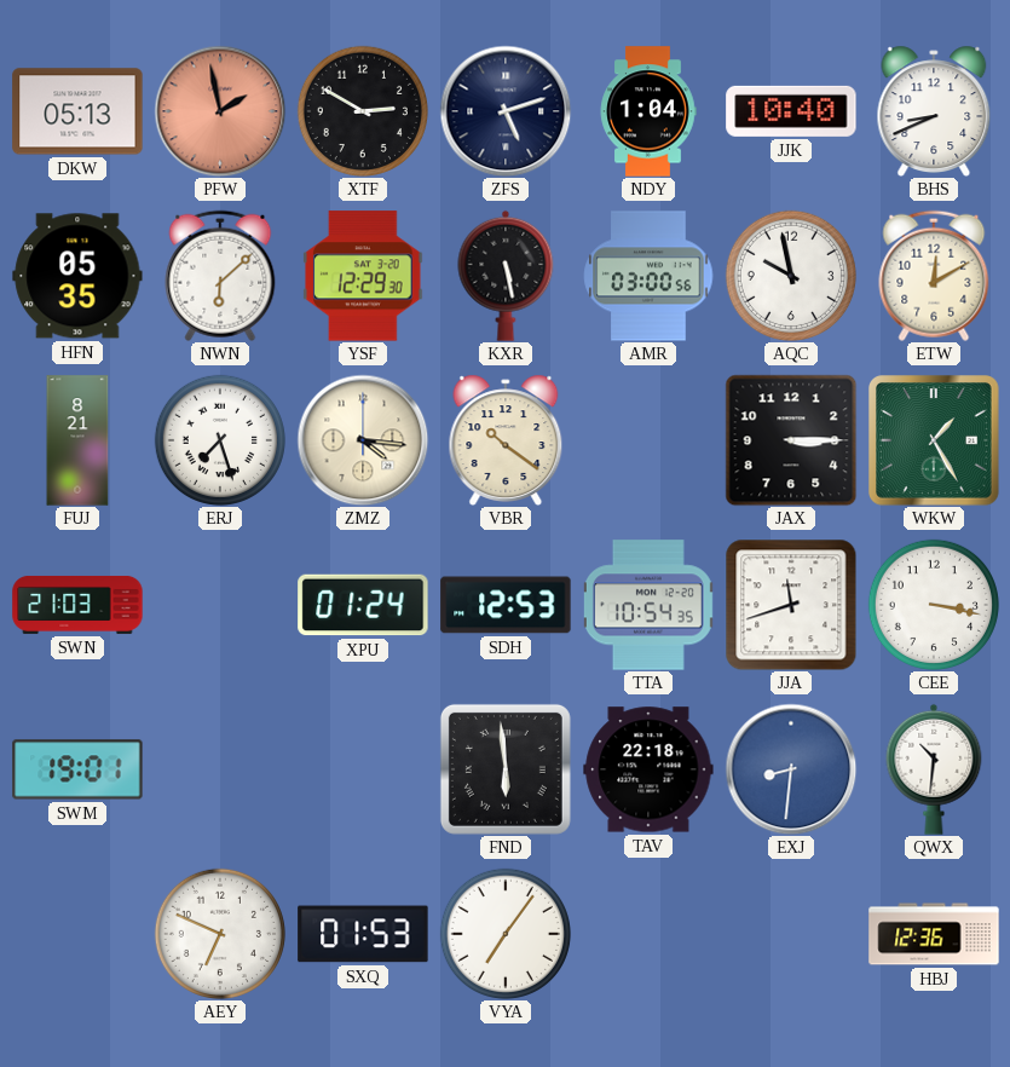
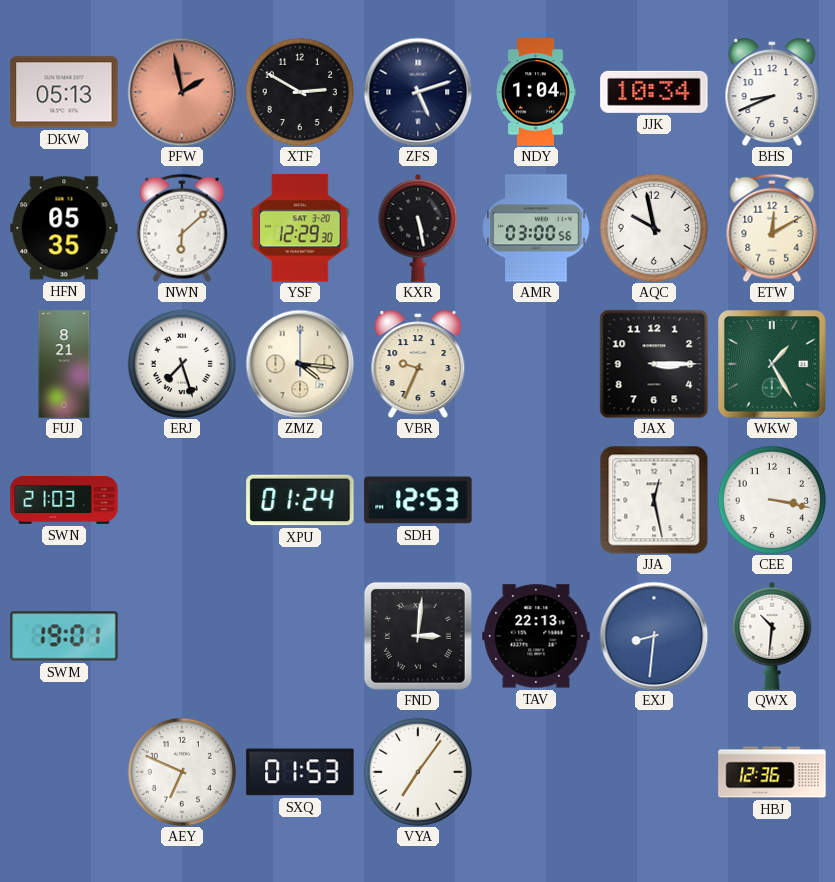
JJK: 10:40 -> 10:34 (654, 92)
VBR: 10:21 -> 9:34 (418, 363)
TTA: 10:54 -> none (648, 605)
JJA: 11:42 -> 12:28 (654, 500)
FND: 5:59 -> 3:01 (418, 636)
TAV: 22:18 -> 22:13 (536, 636)
